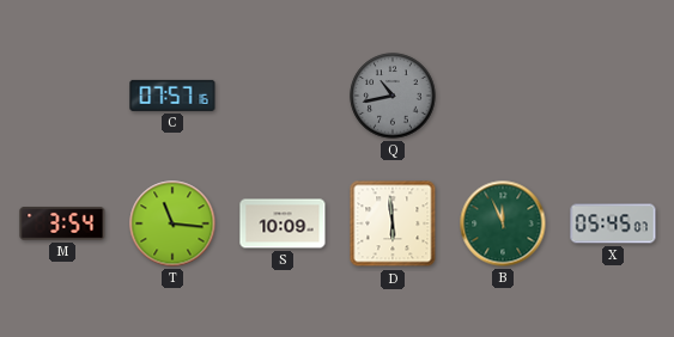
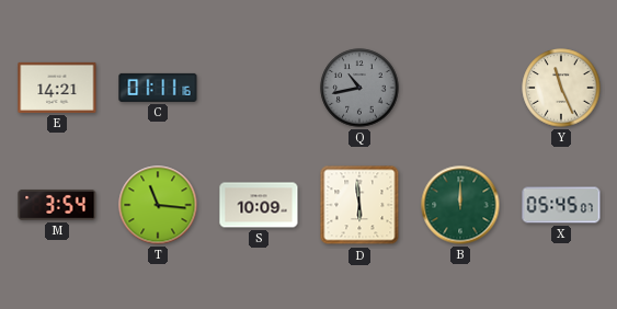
E: none -> 14:21 (57, 88)
C: 07:57 -> 01:11 (158, 88)
Y: none -> 11:26 (561, 88)
B: 11:56 -> 12:00 (460, 205)
